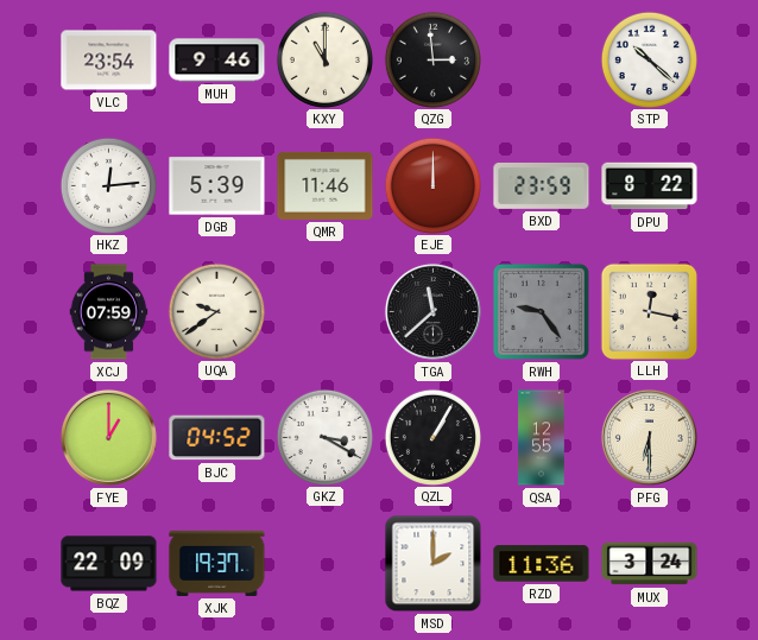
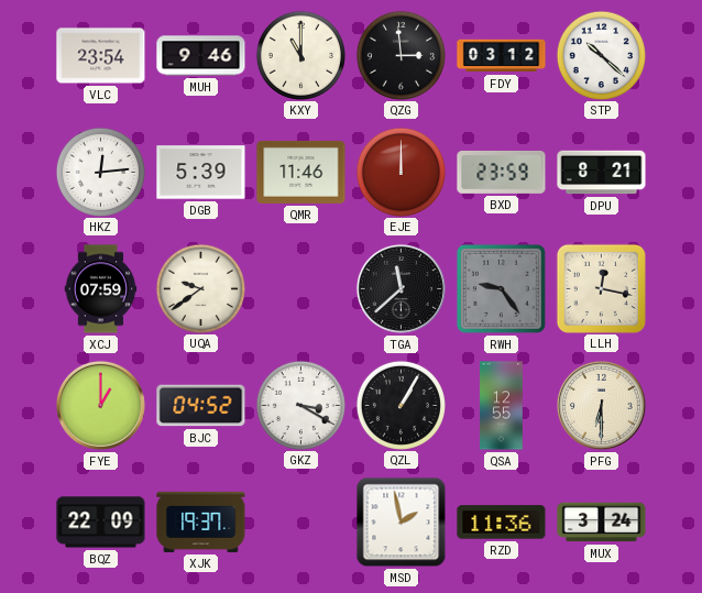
FDY: none -> 03:12 (502, 56)
DPU: 8:22 -> 8:21 (602, 173)
MSD: 2:00 -> 1:58 (402, 523)
